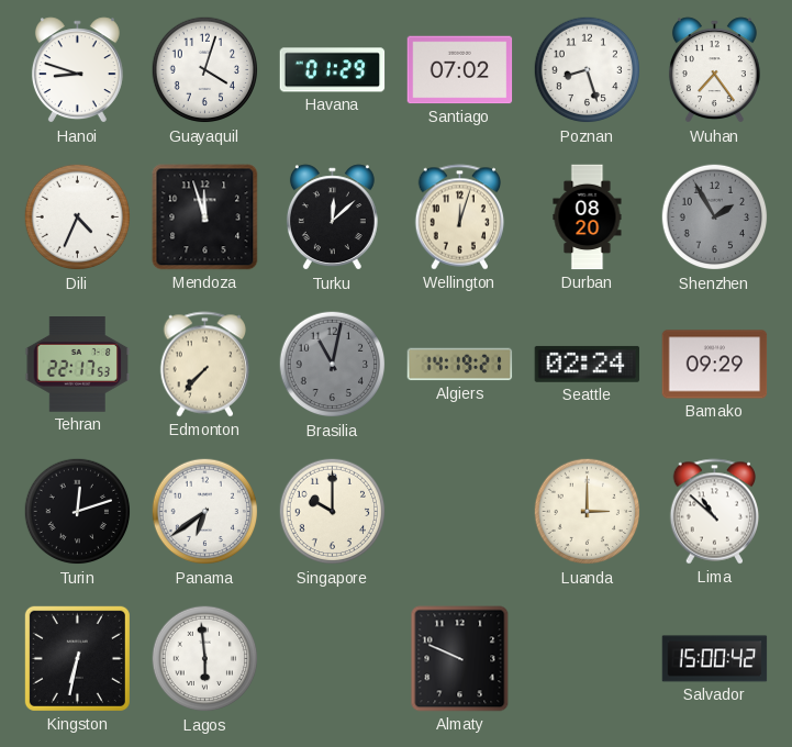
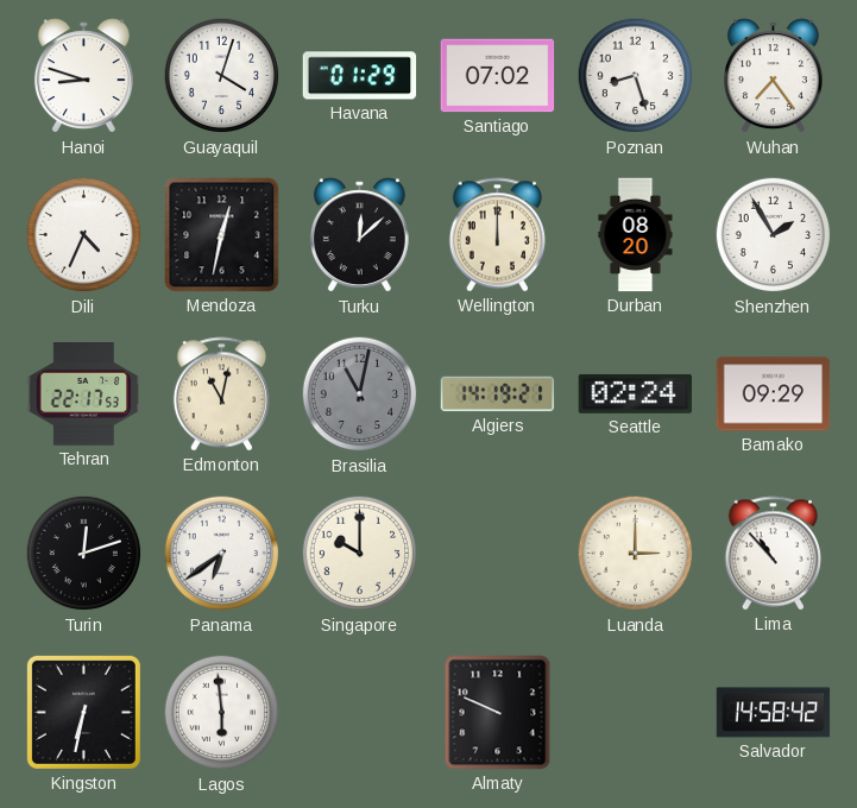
Mendoza: 11:57 -> 12:32 (222, 235)
Wellington: 12:03 -> 12:00 (498, 235)
Shenzhen dial: grey -> white (774, 235)
Edmonton: 7:37 -> 11:02 (222, 394)
Lima: 10:52 -> 10:53 (774, 554)
Salvador: 15:00 -> 14:58 (774, 713)
